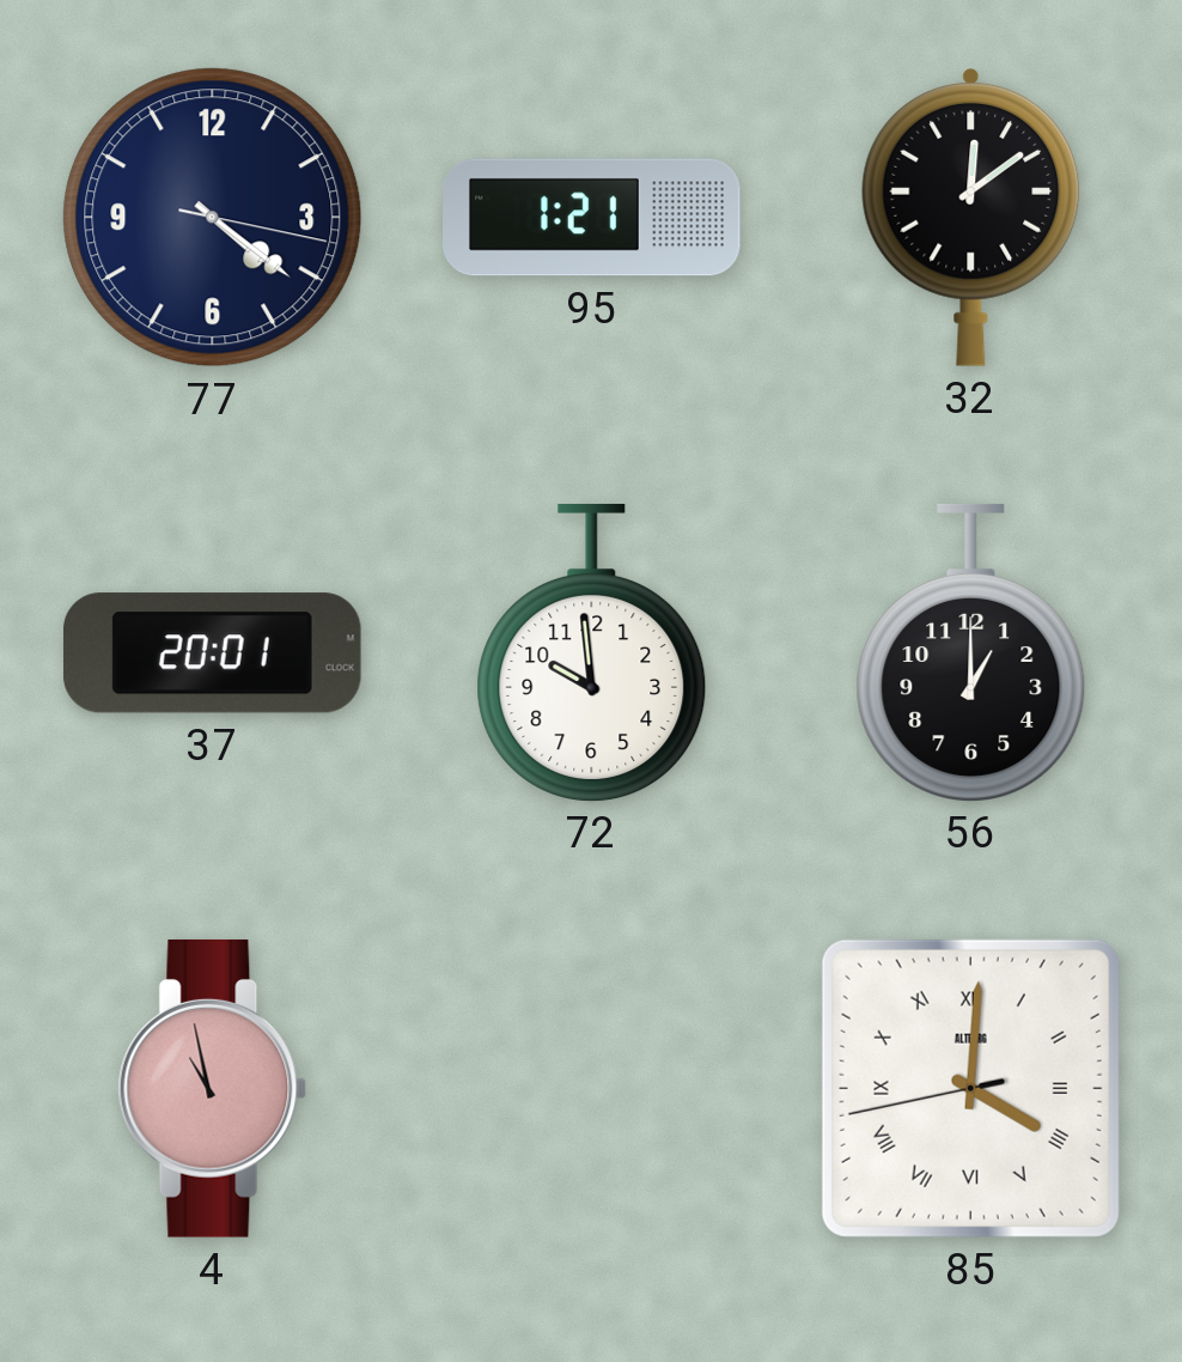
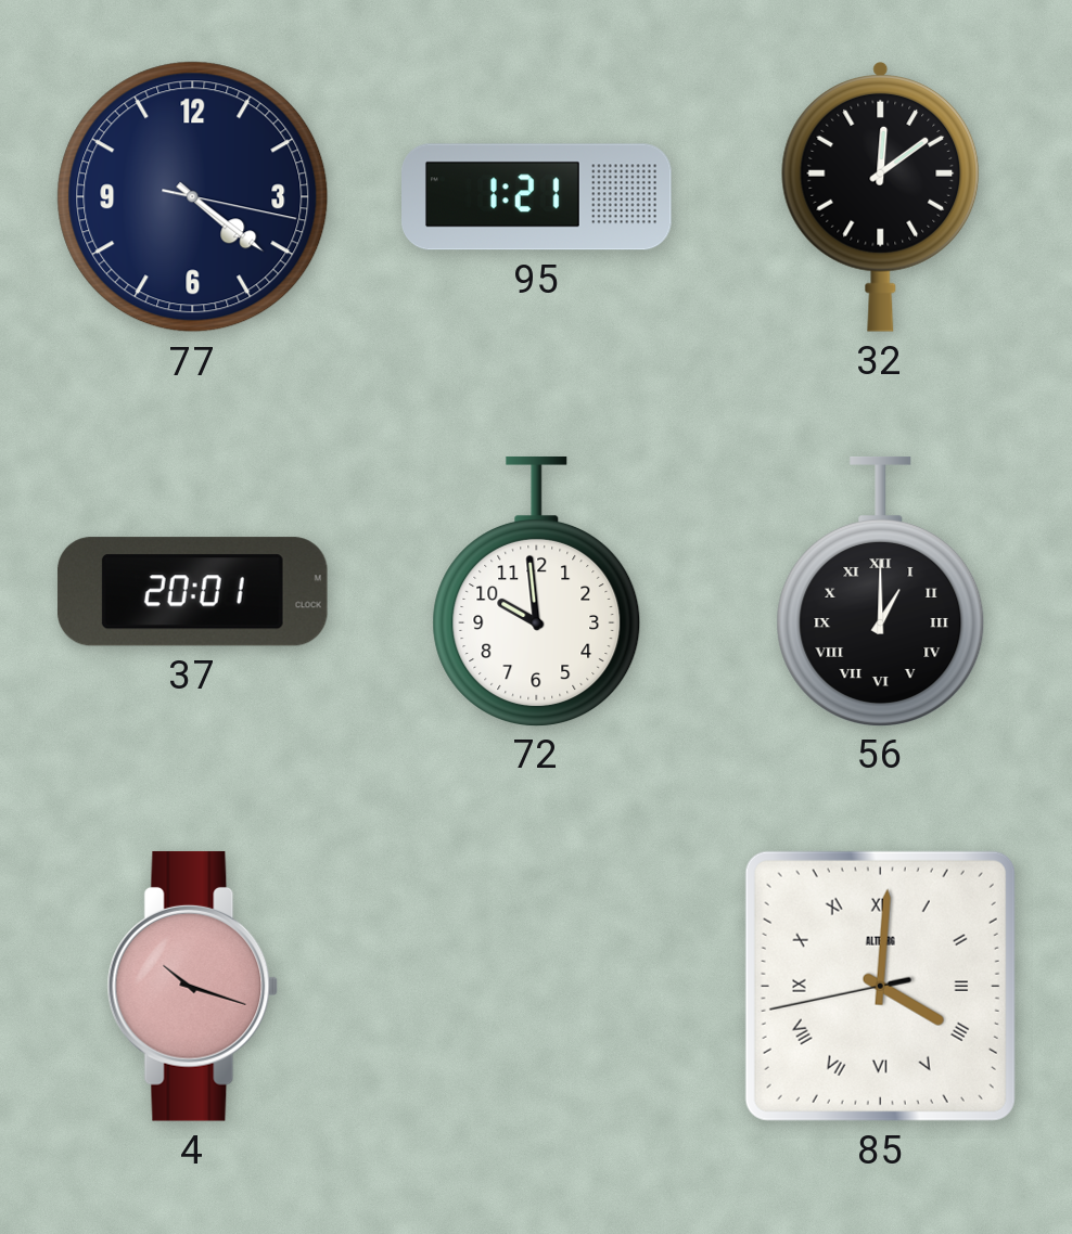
56 numerals: Arabic -> Roman (881, 591)
4: 10:58 -> 10:18 (193, 986)
